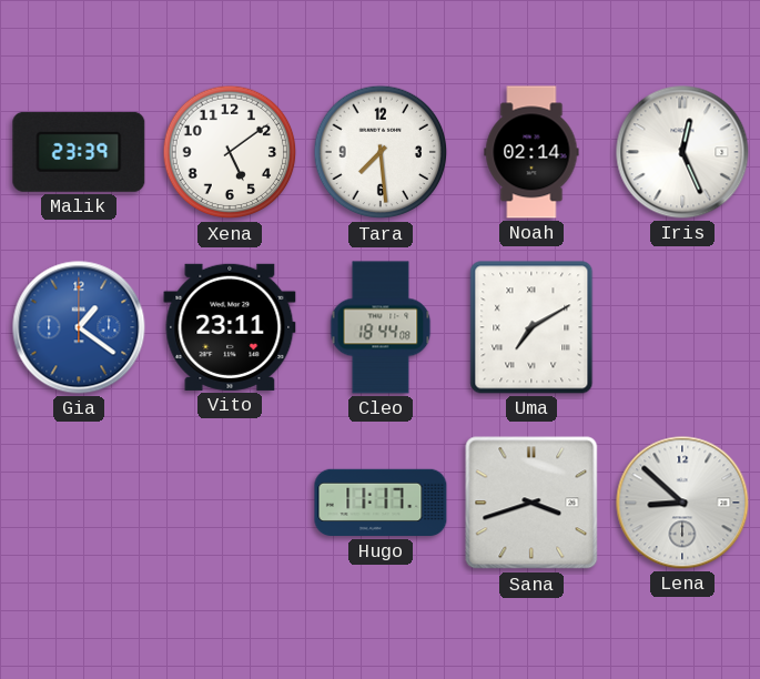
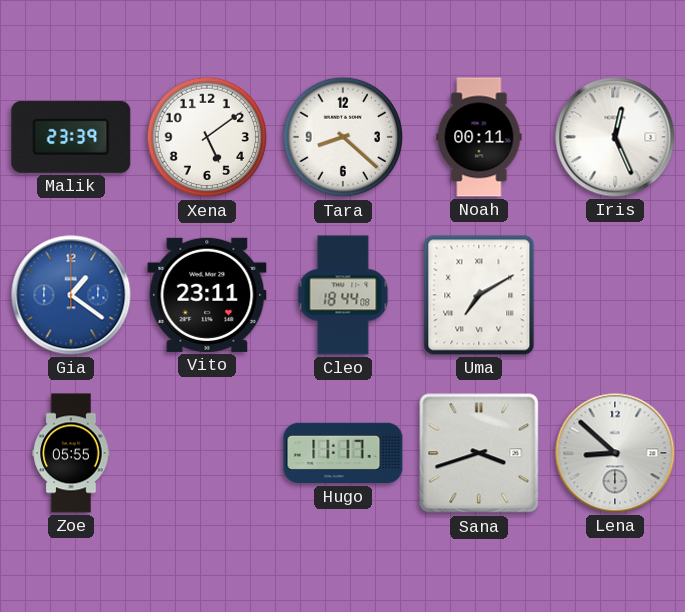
Tara: 7:29 -> 8:22 (343, 137)
Noah: 02:14 -> 00:11 (479, 137)
Zoe: none -> 05:55 (71, 453)
